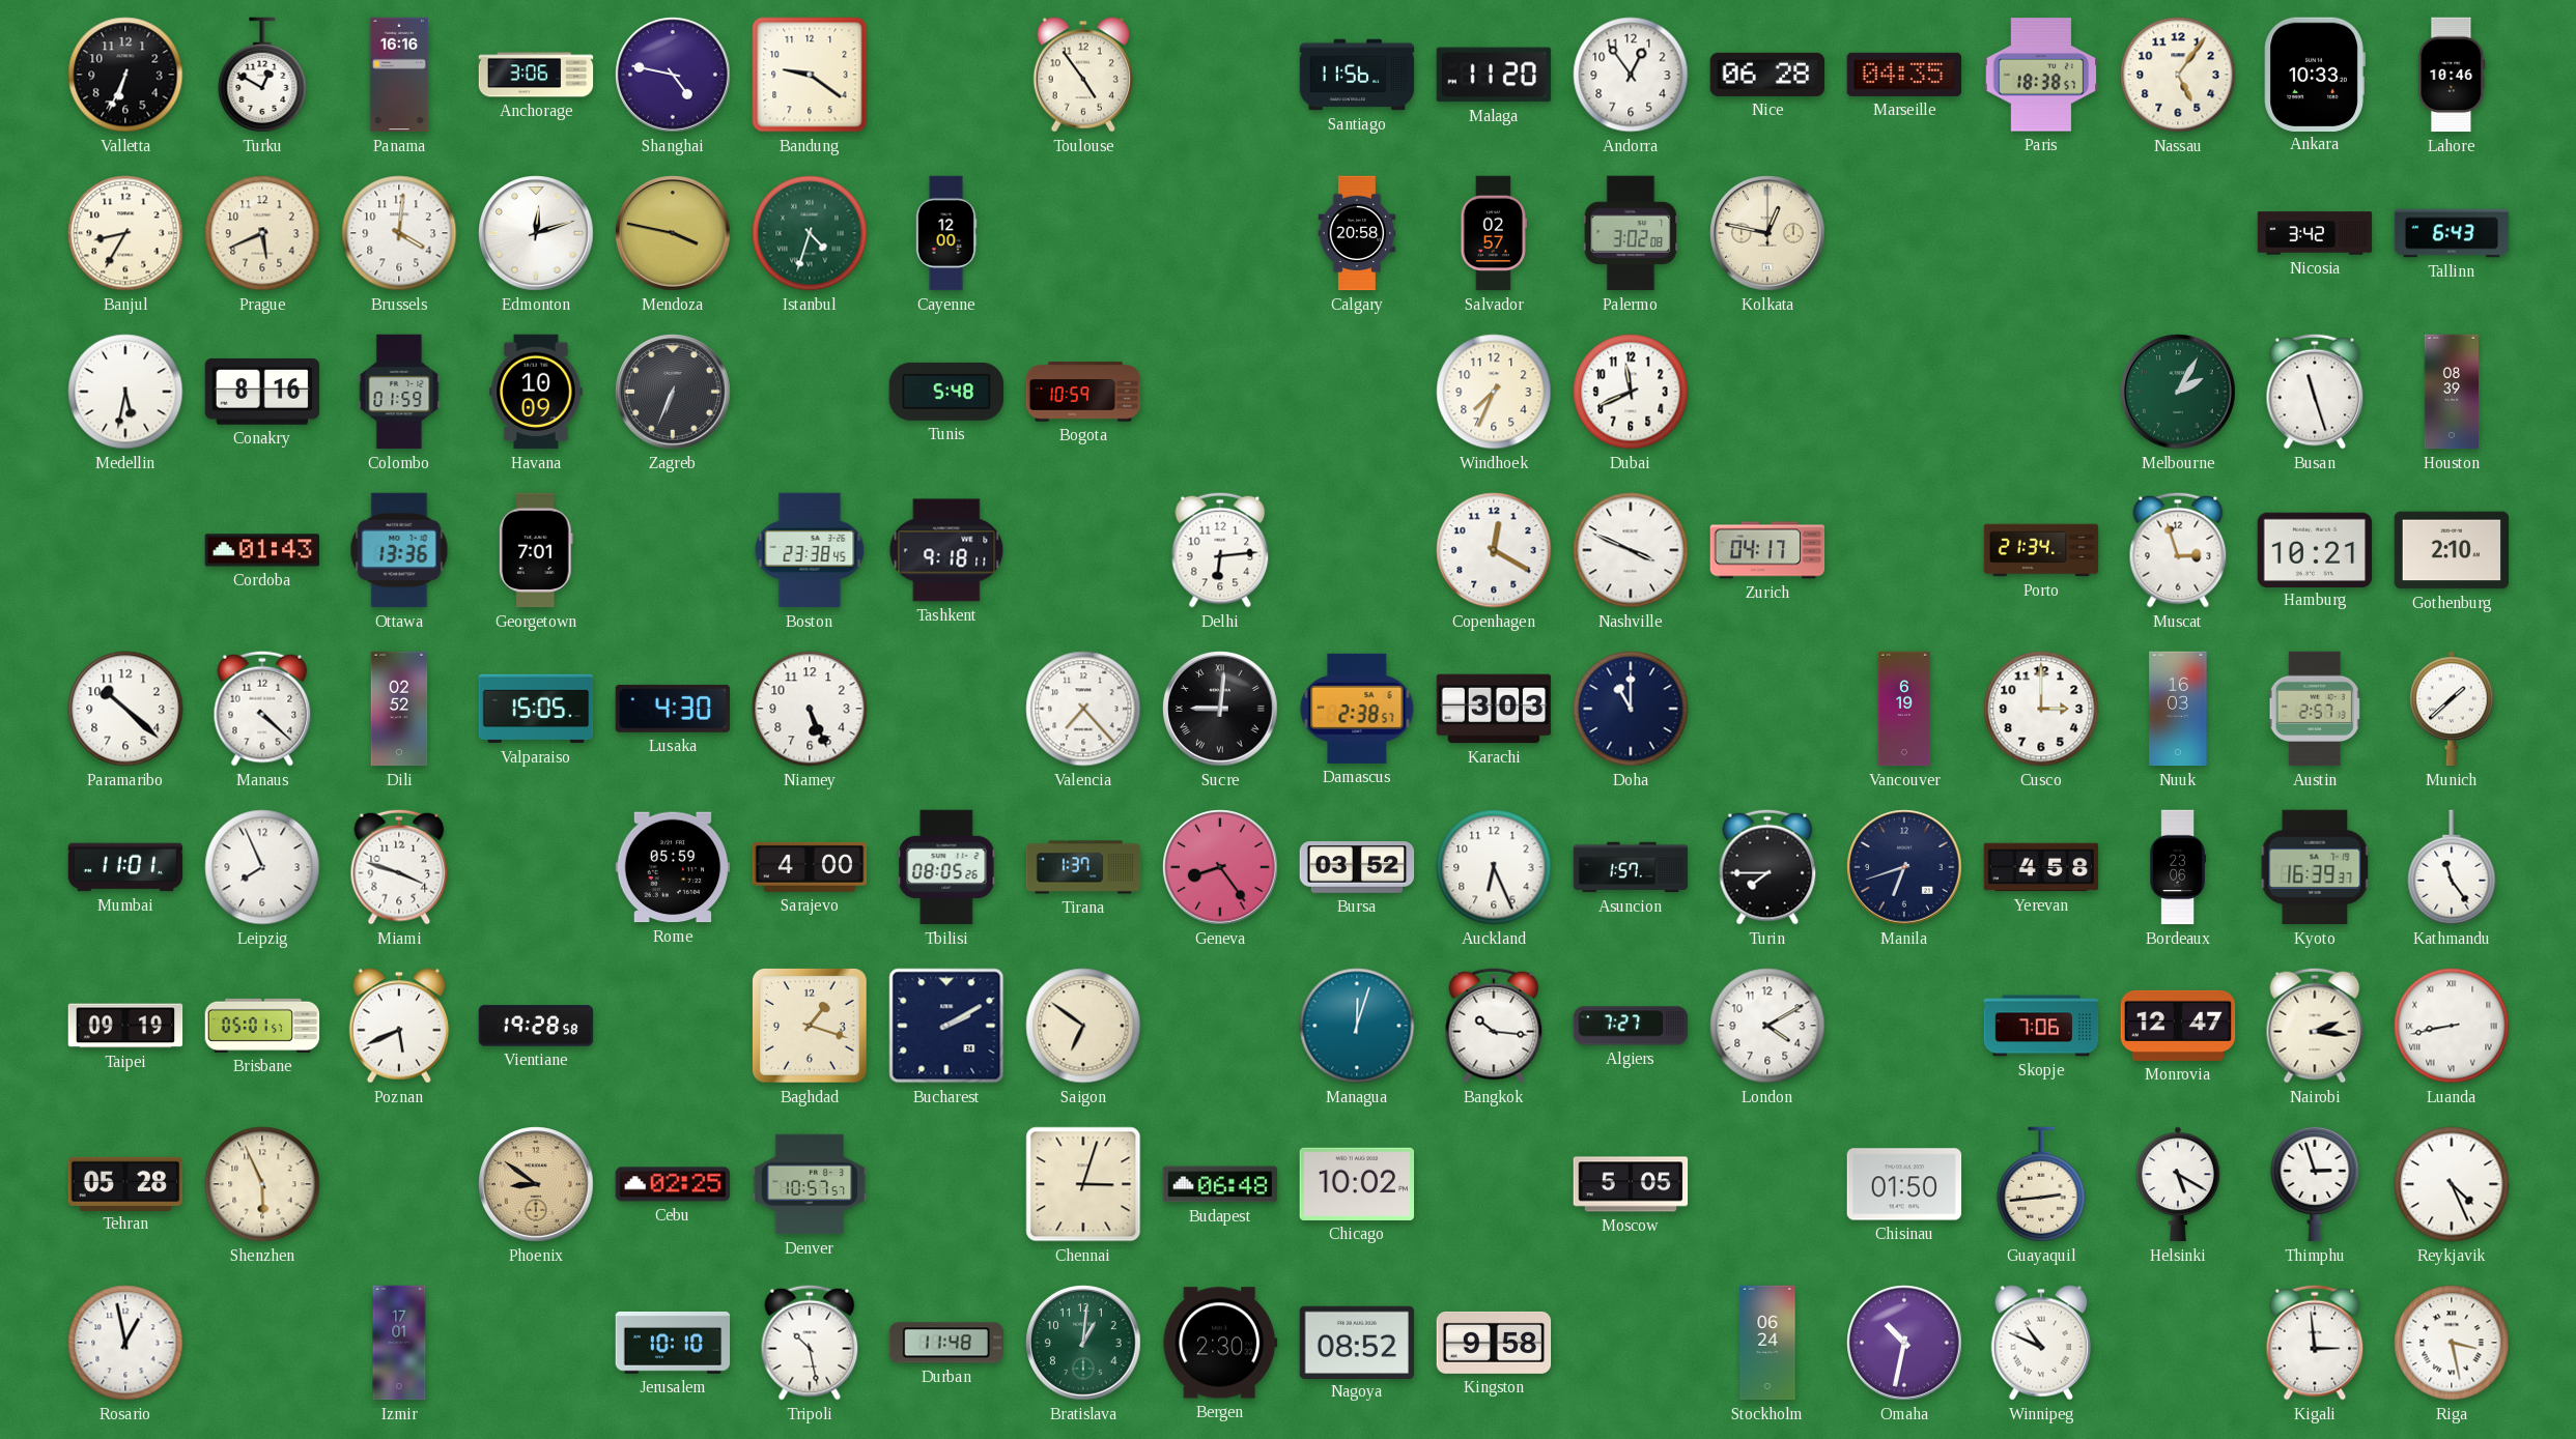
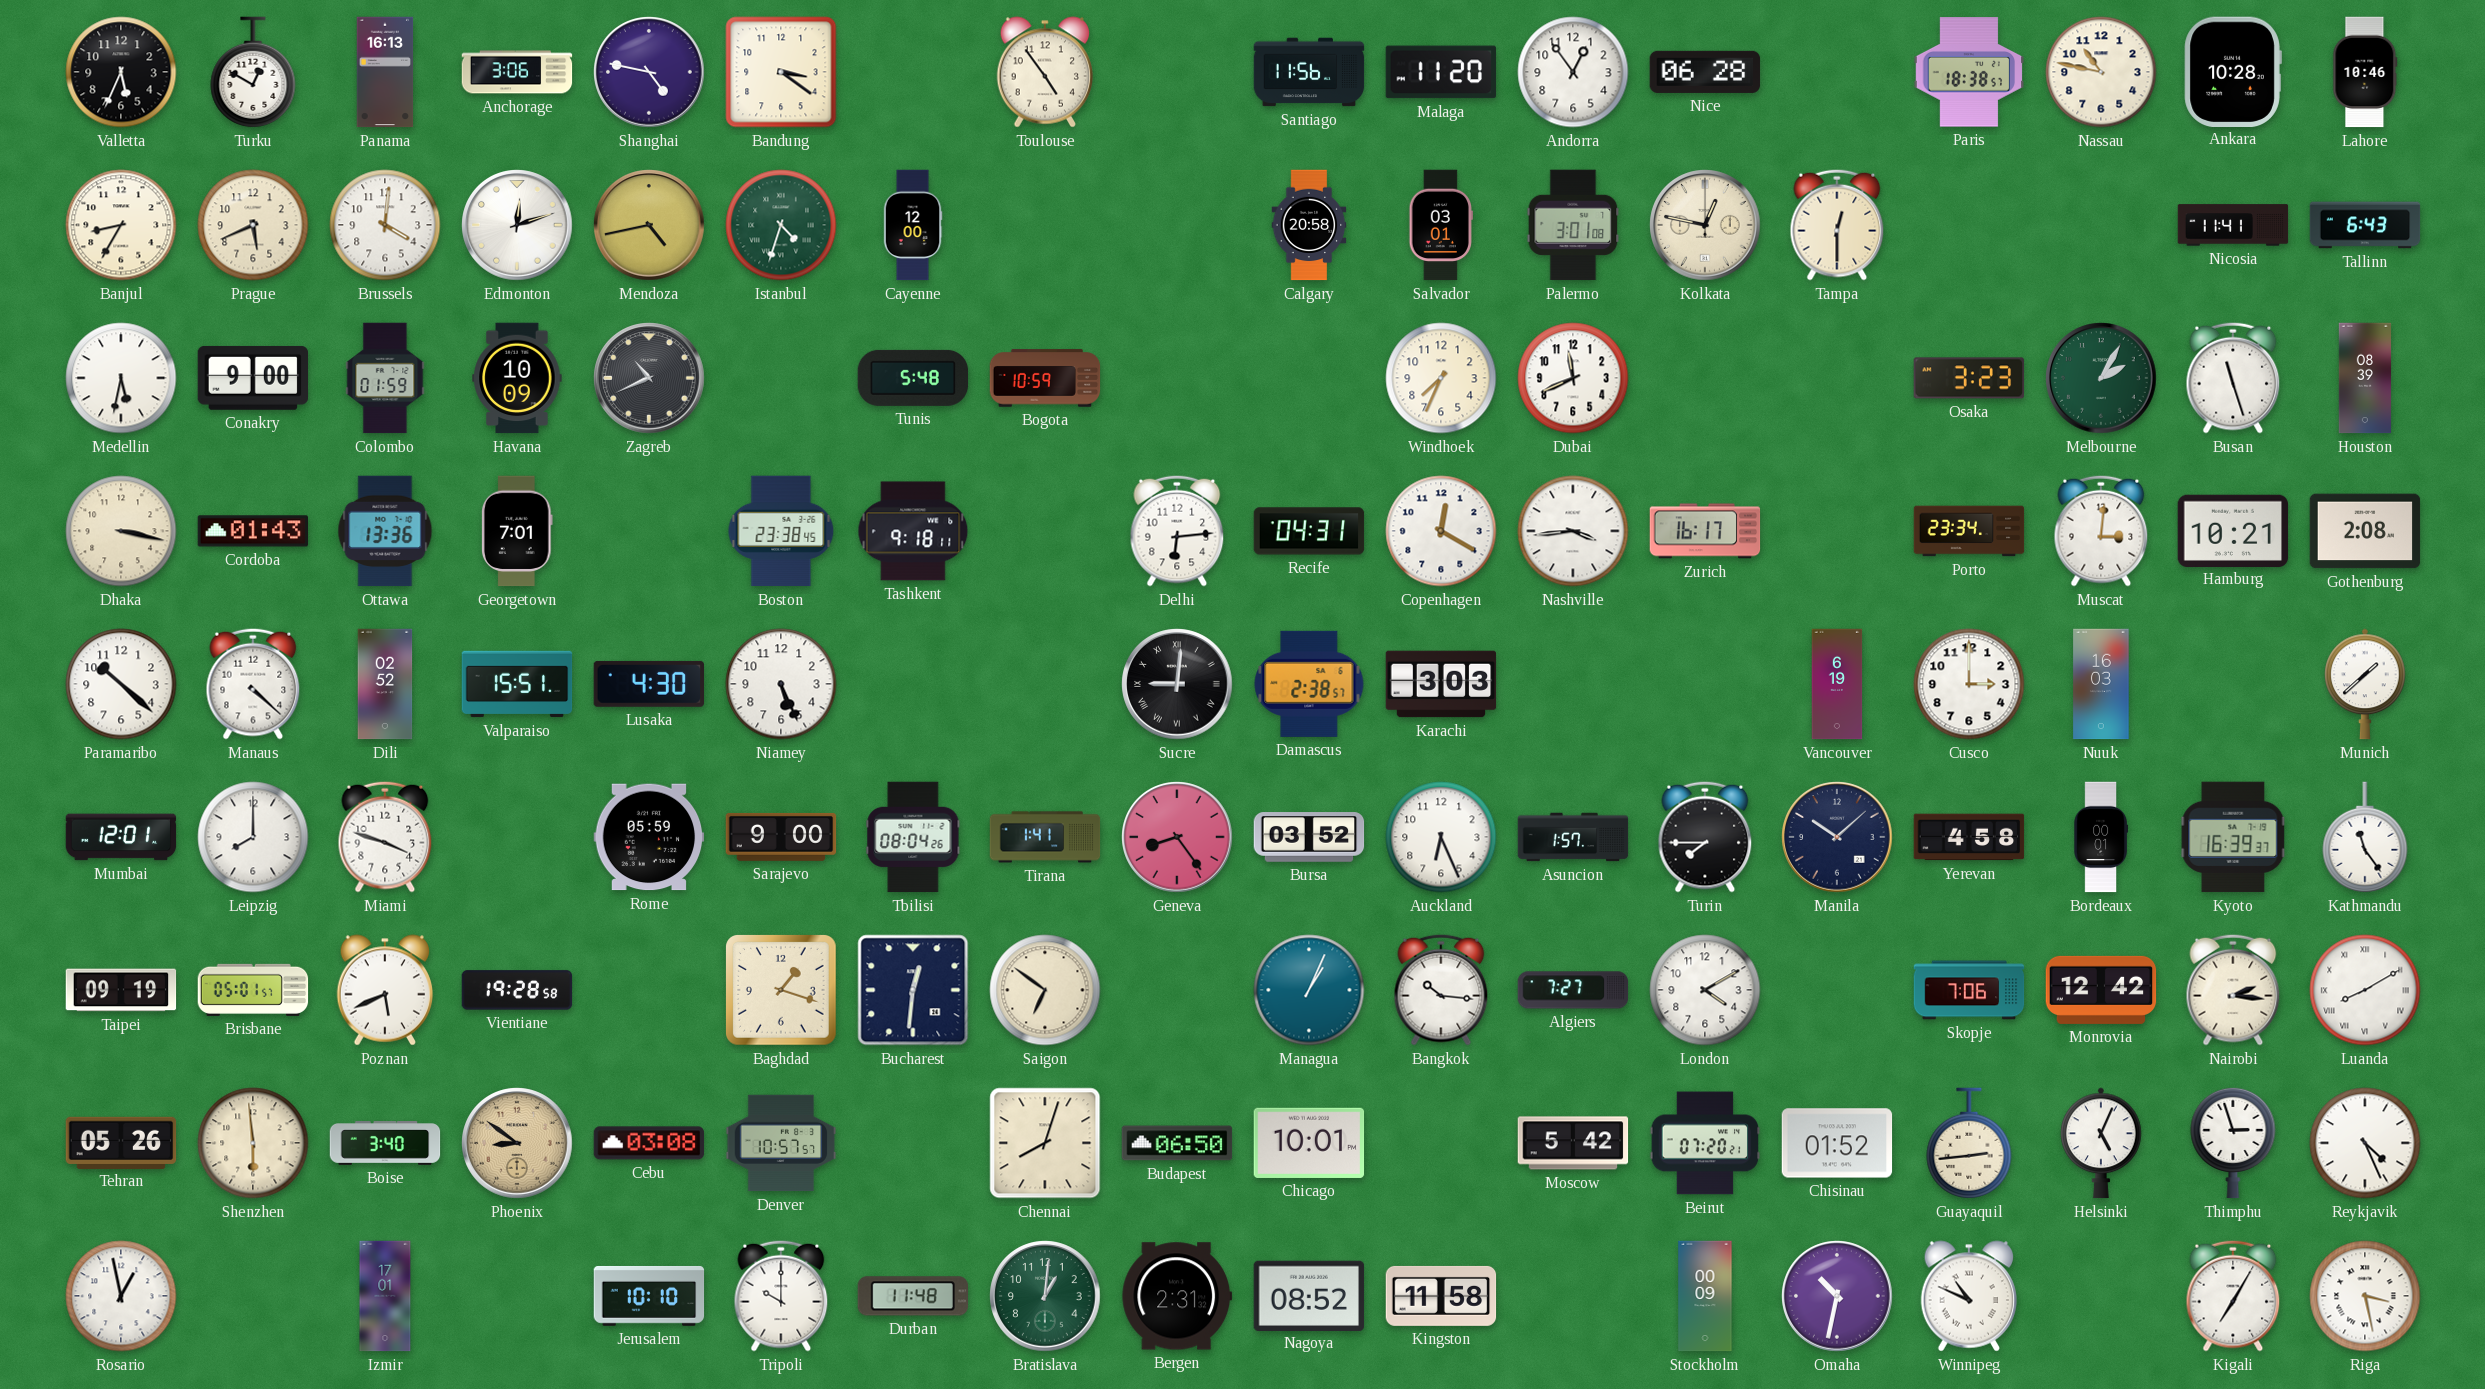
Valletta: 6:34 -> 5:34 (121, 72)
Panama: 16:16 -> 16:13 (385, 72)
Bandung: 9:21 -> 3:21 (781, 72)
Marseille: 04:35 -> none (1904, 75)
Nassau: 5:06 -> 10:47 (2101, 72)
Ankara: 10:33 -> 10:28 (2233, 71)
Mendoza: 3:47 -> 4:43 (649, 225)
Salvador: 02:57 -> 03:01 (1440, 225)
Palermo: 3:02 -> 3:01 (1573, 225)
Tampa: none -> 12:30 (1837, 225)
Nicosia: 3:42 -> 11:41 (2233, 225)
Conakry: 8:16 -> 9:00 (253, 378)
Zagreb: 6:34 -> 10:41 (649, 378)
Osaka: none -> 3:23 (1969, 378)
Dhaka: none -> 3:17 (121, 531)
Recife: none -> 04:31 (1309, 531)
Nashville: 3:49 -> 3:44 (1573, 531)
Zurich: 04:17 -> 16:17 (1705, 531)
Porto: 21:34 -> 23:34 (1969, 531)
Muscat: 2:57 -> 3:01 (2101, 531)
Gothenburg: 2:10 -> 2:08 (2365, 531)
Valparaiso: 15:05 -> 15:51 (517, 684)
Valencia: 7:23 -> none (1083, 709)
Doha: 11:00 -> none (1631, 709)
Austin: 2:57 -> none (2315, 709)
Mumbai: 11:01 -> 12:01 (121, 837)
Leipzig: 7:56 -> 8:00 (253, 837)
Sarajevo: 4:00 -> 9:00 (781, 837)
Tbilisi: 08:05 -> 08:04 (913, 837)
Tirana: 1:37 -> 1:41 (1045, 837)
Manila: 6:42 -> 10:08 (1837, 837)
Bordeaux: 23:06 -> 00:01 (2100, 837)
Bucharest: 2:10 -> 12:31 (913, 990)
Managua: 12:03 -> 1:04 (1309, 990)
Monrovia: 12:47 -> 12:42 (2101, 990)
Luanda: 8:43 -> 8:10 (2365, 990)
Tehran: 05:28 -> 05:26 (121, 1142)
Shenzhen: 5:56 -> 5:59 (253, 1143)
Boise: none -> 3:40 (385, 1143)
Cebu: 02:25 -> 03:08 (649, 1143)
Chennai: 3:03 -> 8:03 (1045, 1143)
Budapest: 06:48 -> 06:50 (1177, 1143)
Chicago: 10:02 -> 10:01 (1309, 1143)
Moscow: 5:05 -> 5:42 (1573, 1143)
Beirut: none -> 07:20 (1705, 1143)
Chisinau: 01:50 -> 01:52 (1837, 1143)
Helsinki: 5:20 -> 5:04 (2101, 1143)
Tripoli: 10:28 -> 10:00 (781, 1296)
Bergen: 2:30 -> 2:31 (1177, 1296)
Kingston: 9:58 -> 11:58 (1441, 1296)
Stockholm: 06:24 -> 00:09 (1705, 1296)
Kigali: 2:59 -> 7:05 (2233, 1296)
